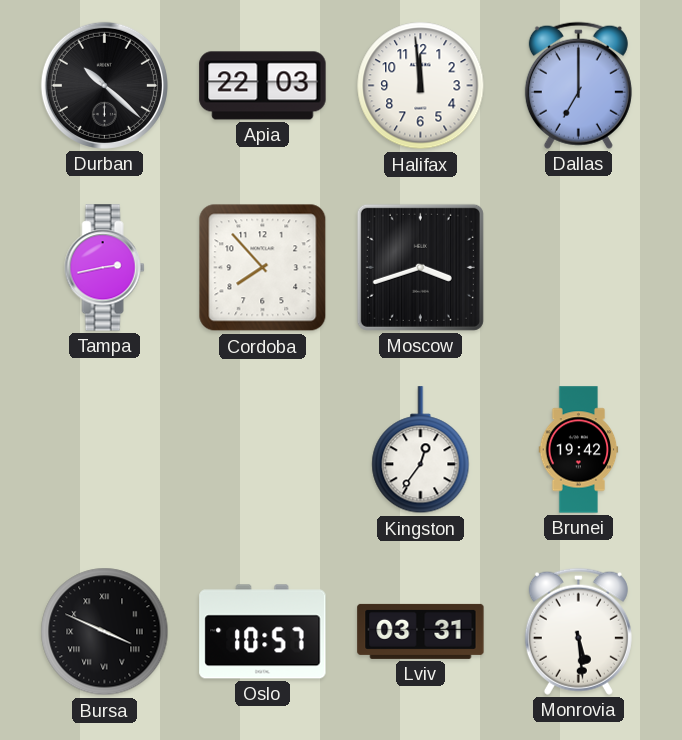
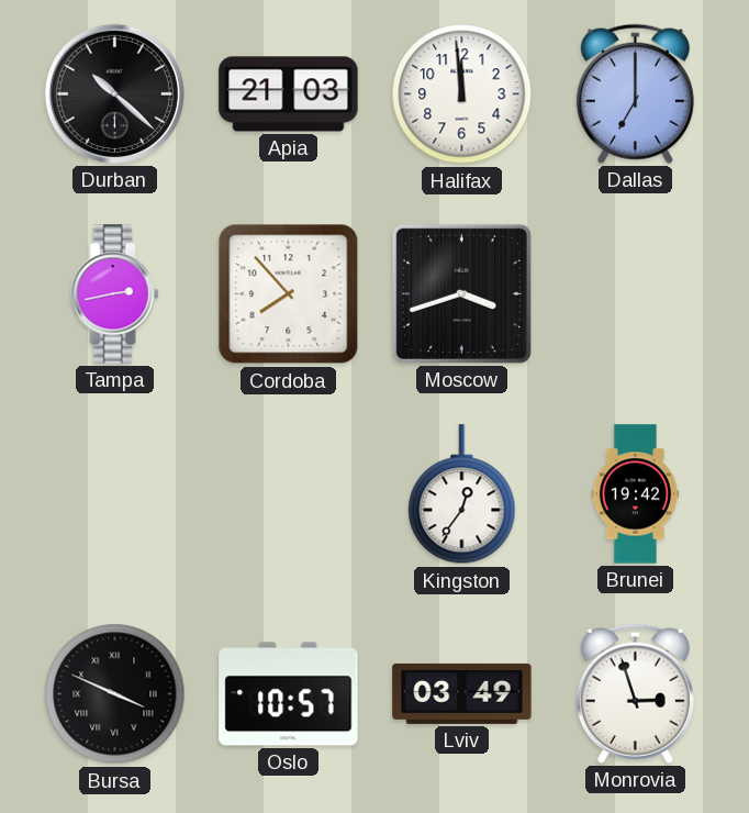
Apia: 22:03 -> 21:03 (289, 94)
Lviv: 03:31 -> 03:49 (462, 693)
Monrovia: 5:29 -> 2:57 (635, 693)
